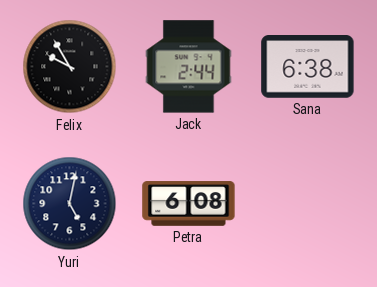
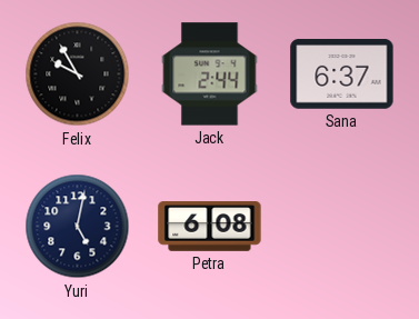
Sana: 6:38 -> 6:37 (342, 74)
